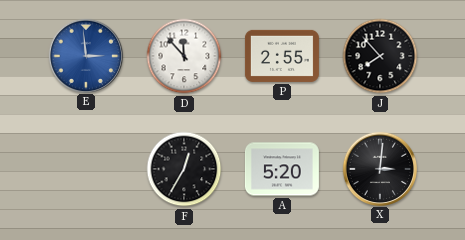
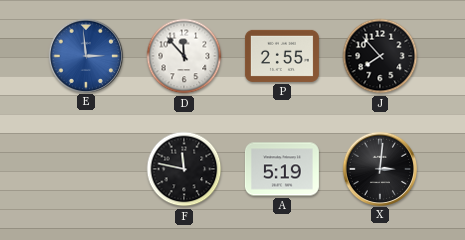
F: 12:35 -> 11:47 (184, 169)
A: 5:20 -> 5:19 (282, 169)
